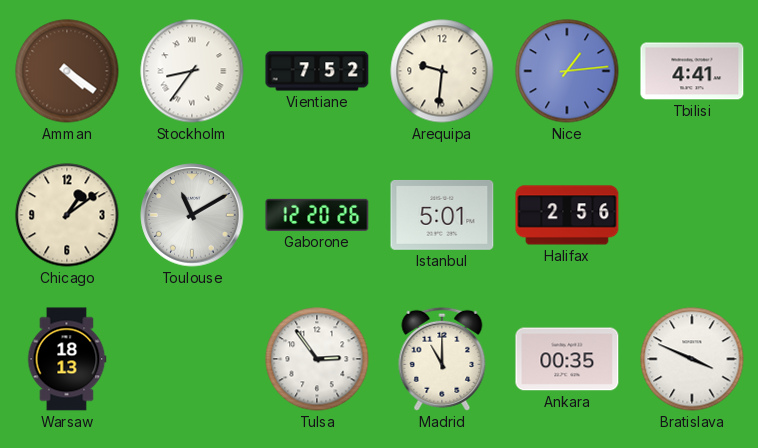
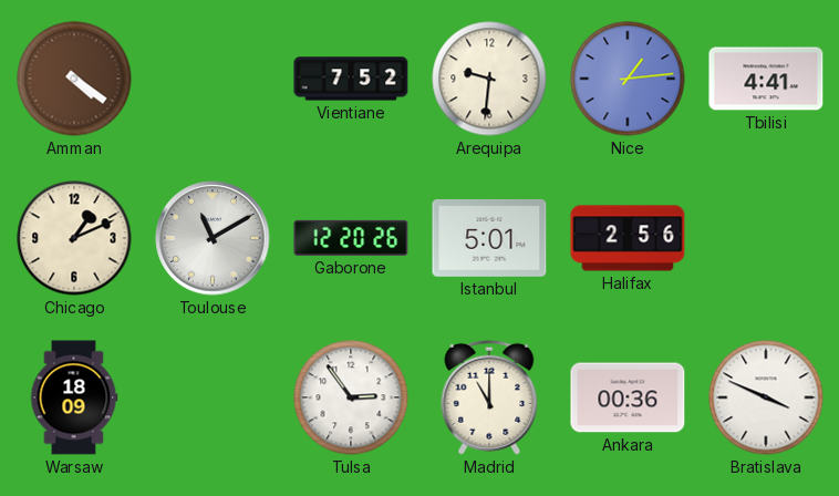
Stockholm: 8:36 -> none (192, 71)
Chicago: 1:09 -> 1:11 (74, 238)
Warsaw: 18:13 -> 18:09 (74, 397)
Ankara: 00:35 -> 00:36 (628, 397)
